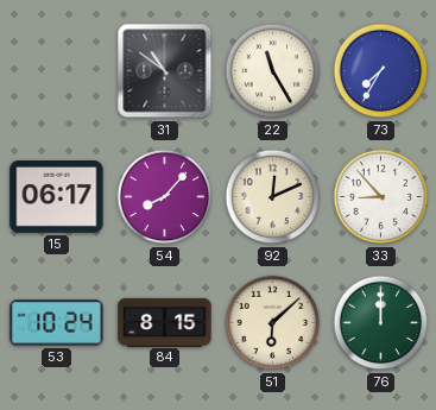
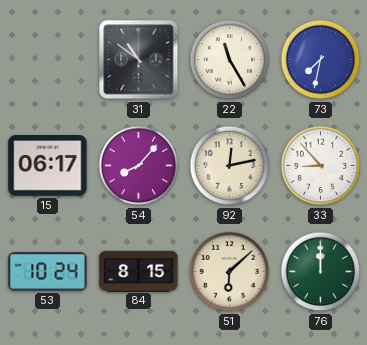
73: 7:35 -> 7:32 (321, 60)
92: 12:11 -> 12:13 (230, 166)
